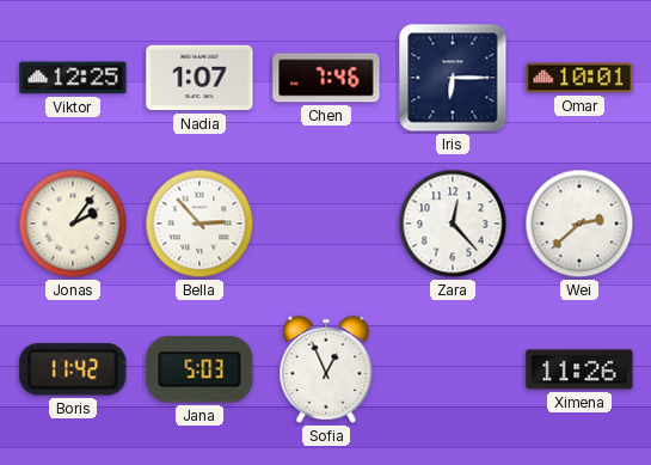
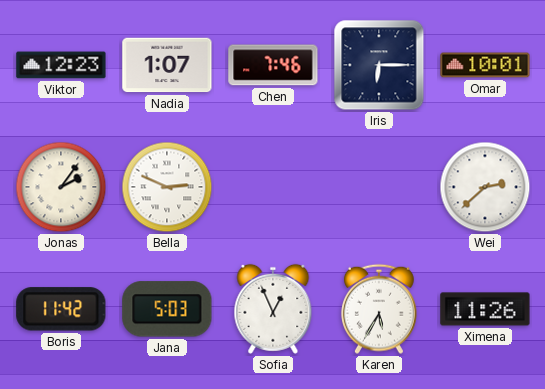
Viktor: 12:25 -> 12:23 (61, 65)
Bella: 2:53 -> 2:49 (167, 187)
Zara: 12:23 -> none (453, 224)
Karen: none -> 5:35 (379, 309)
